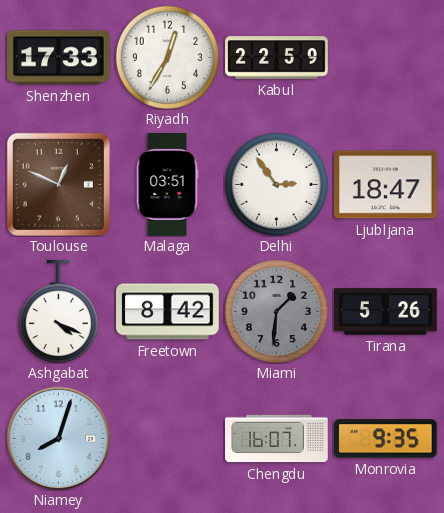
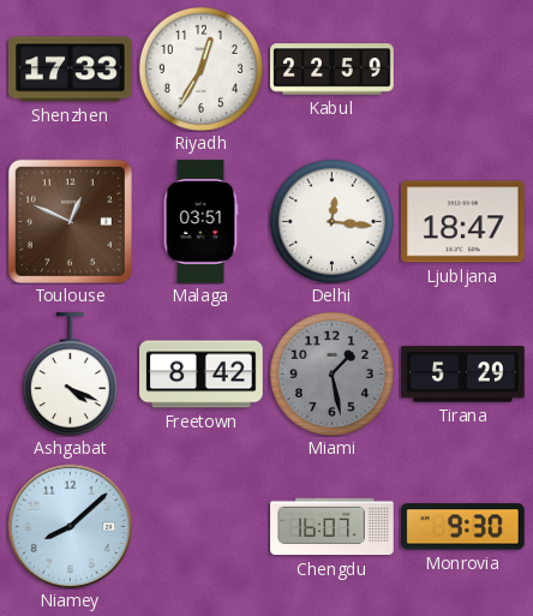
Delhi: 2:54 -> 12:16 (331, 221)
Miami: 1:31 -> 1:28 (331, 373)
Tirana: 5:26 -> 5:29 (463, 375)
Niamey: 8:03 -> 8:08 (70, 526)
Monrovia: 9:35 -> 9:30 (463, 527)
